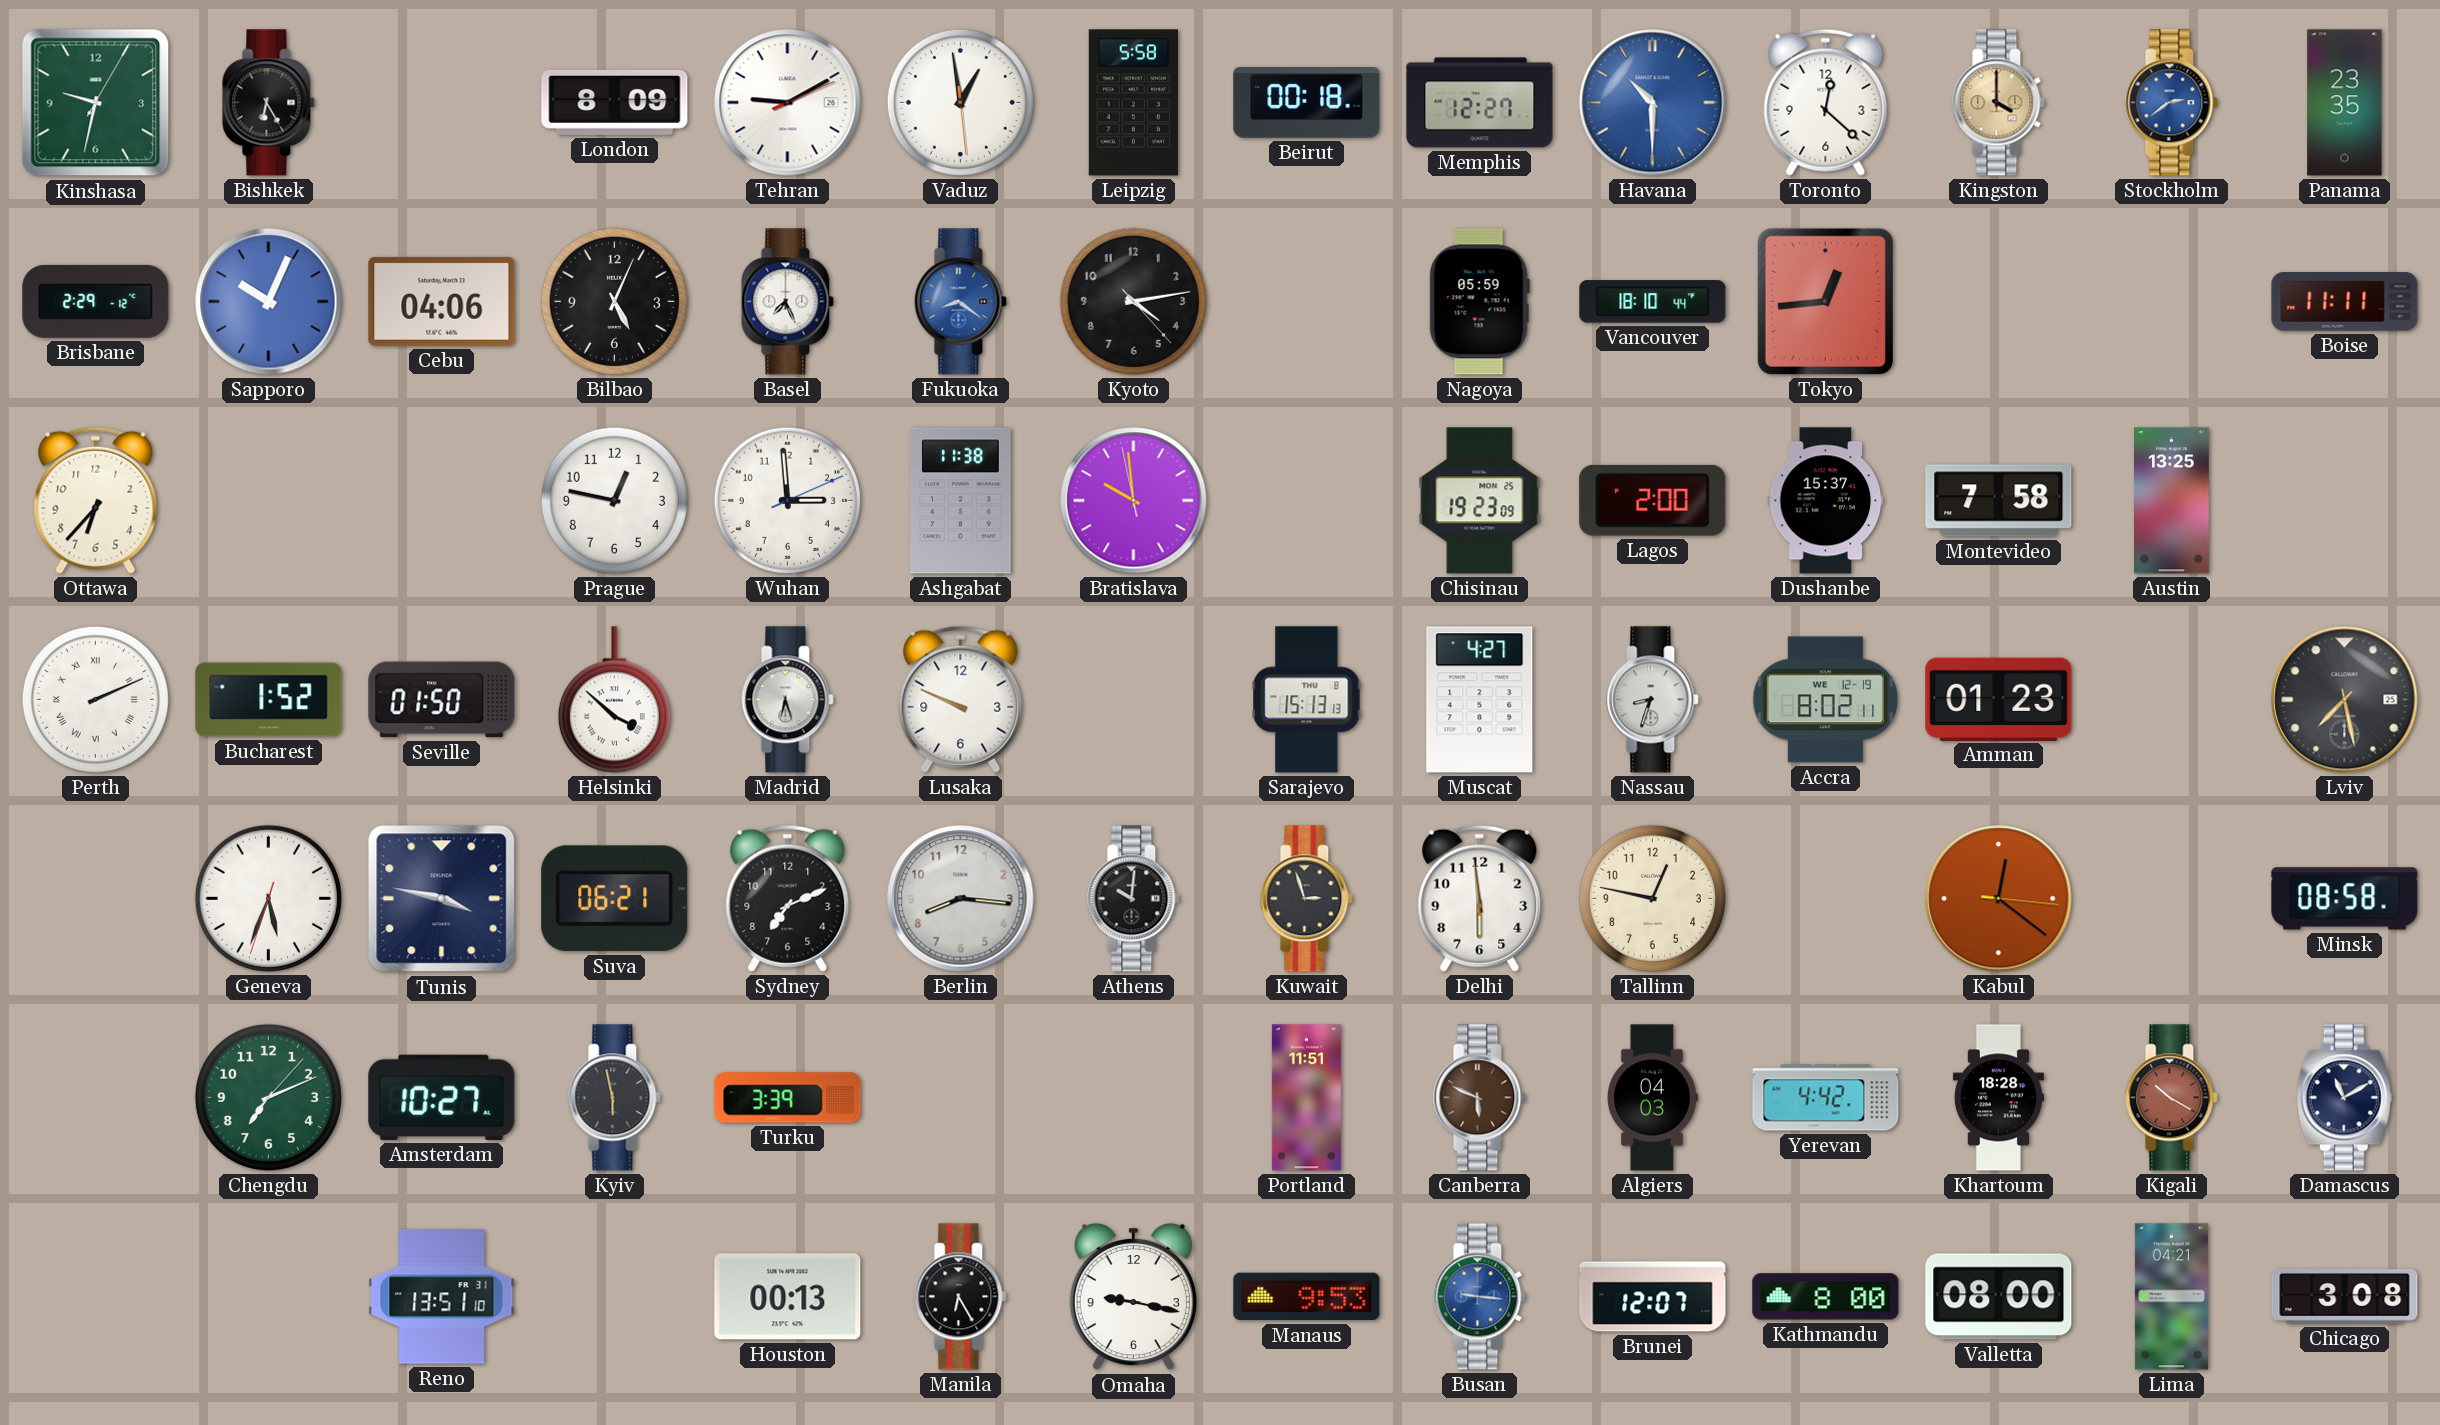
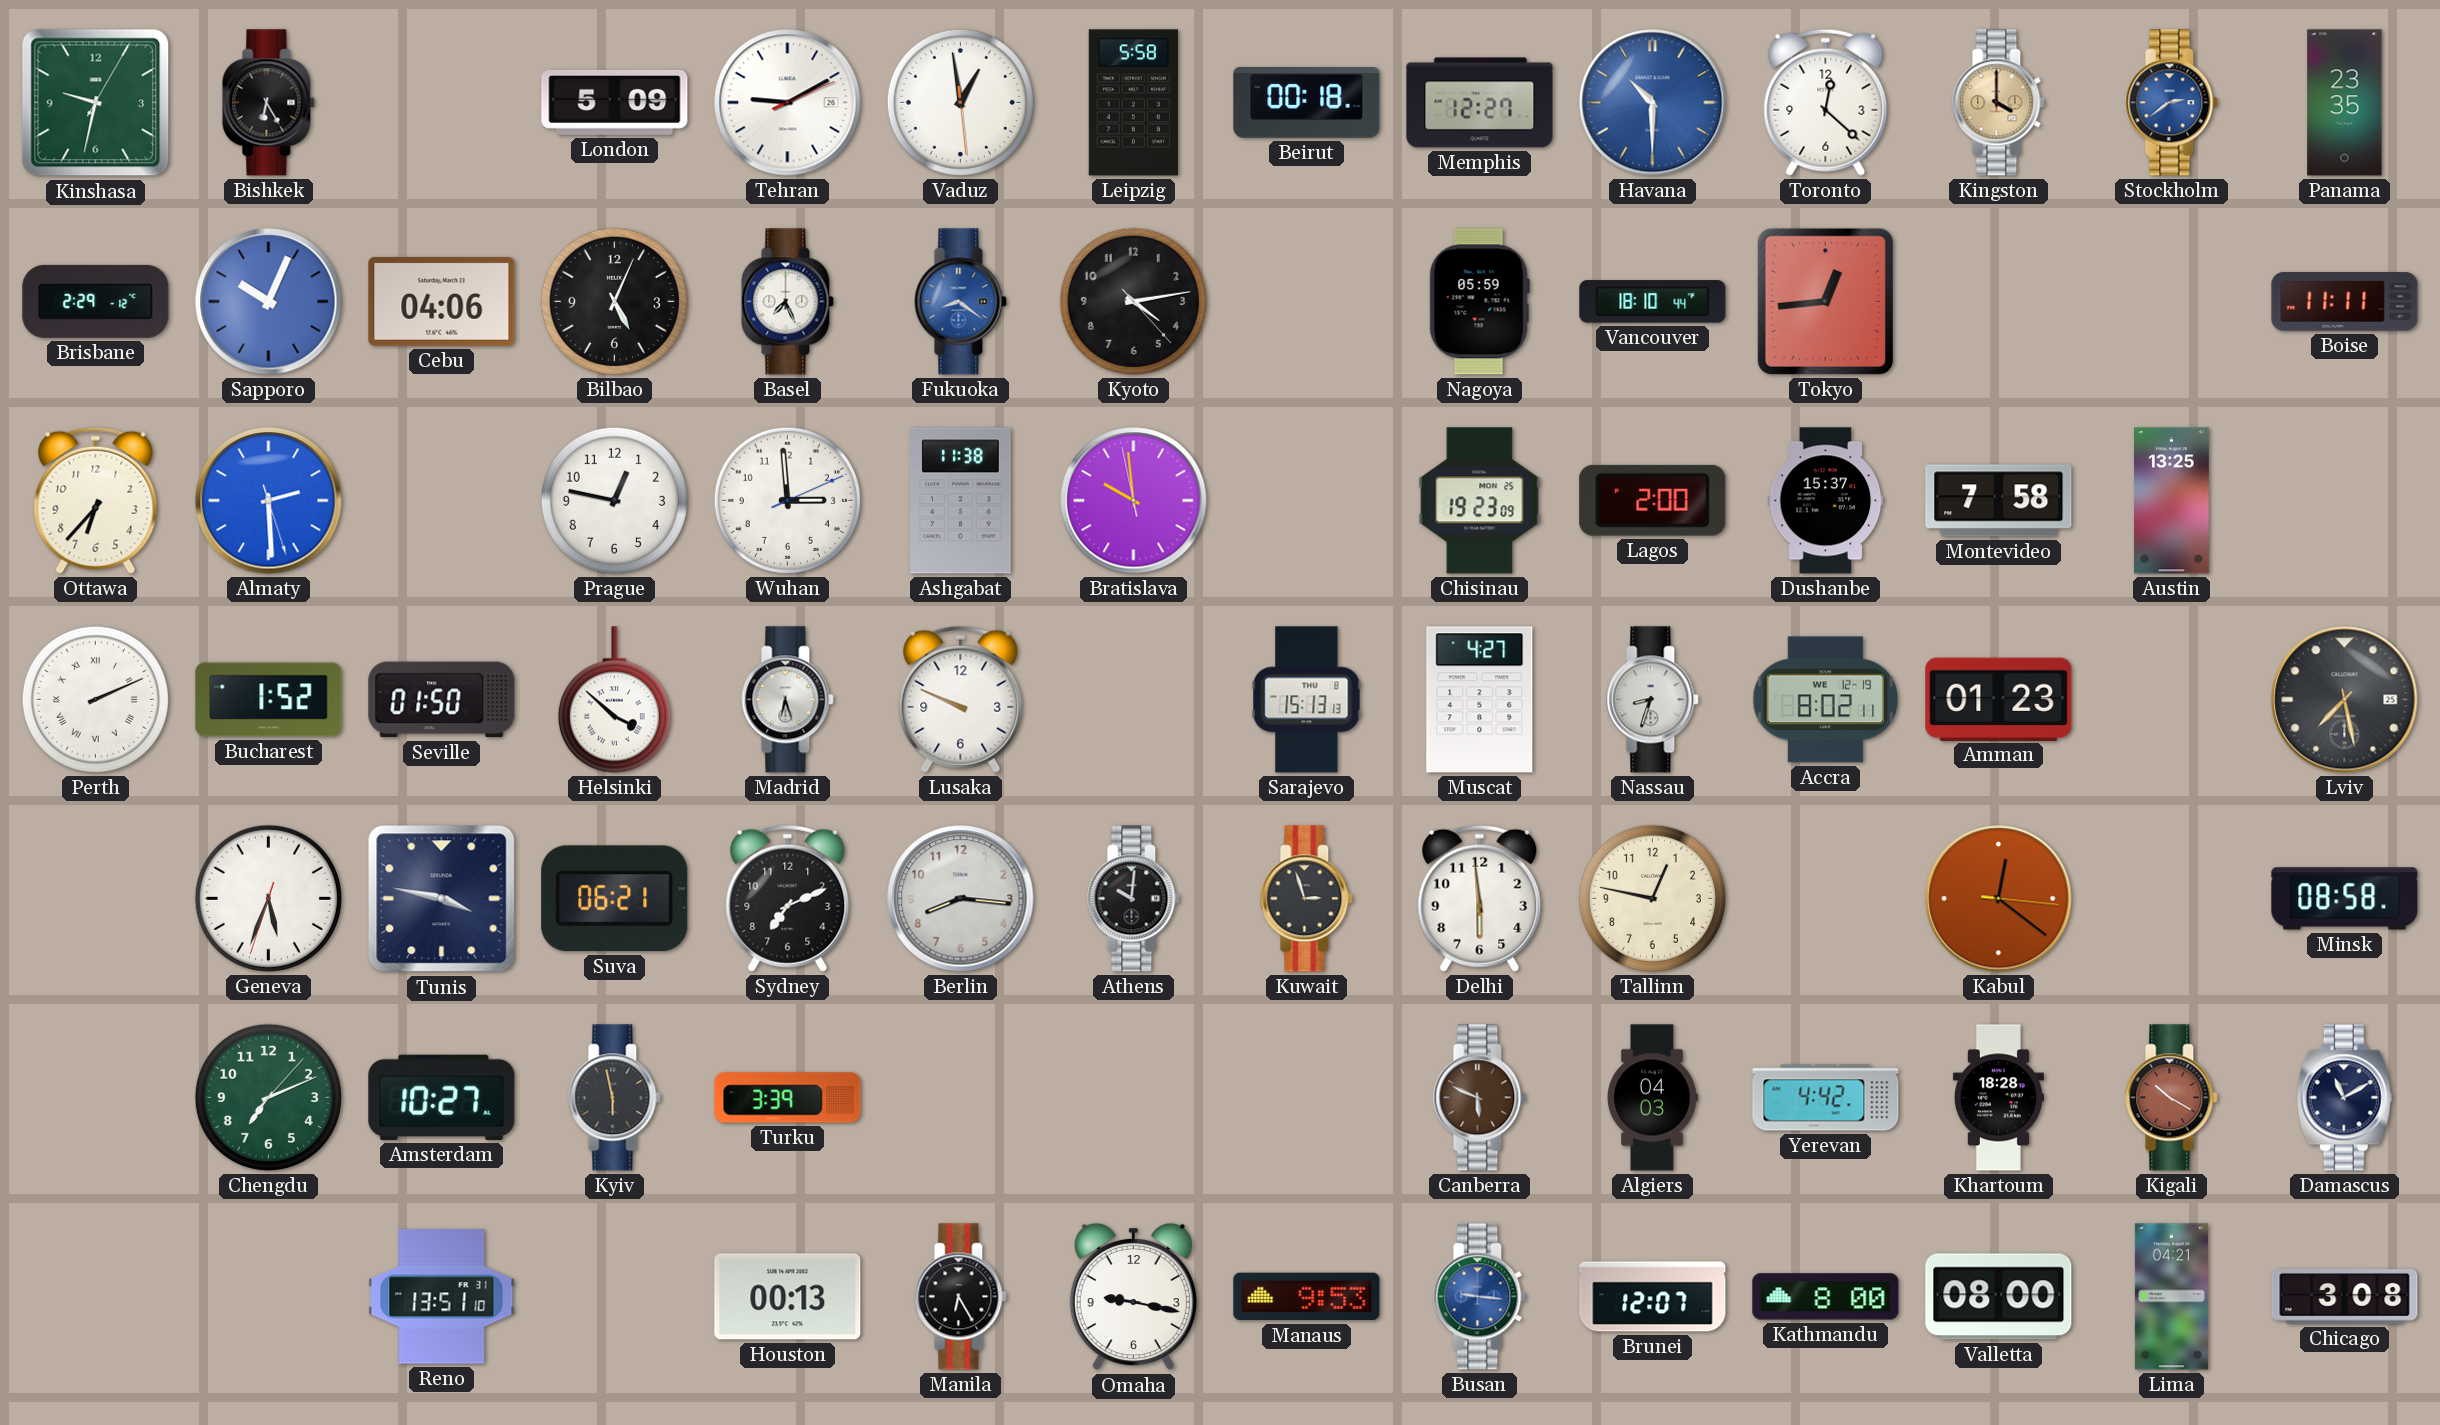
London: 8:09 -> 5:09 (615, 102)
Almaty: none -> 2:29 (269, 501)
Portland: 11:51 -> none (1306, 1098)
